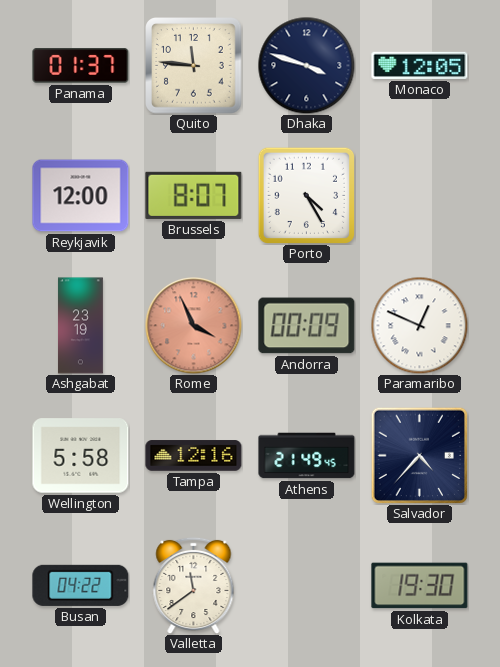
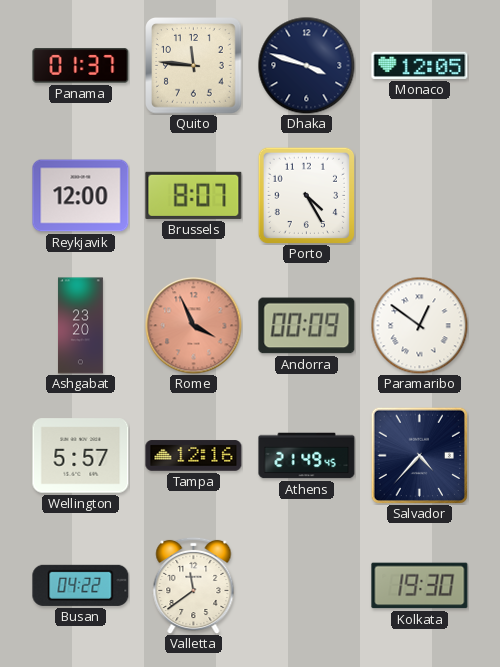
Ashgabat: 23:19 -> 23:20 (80, 326)
Paramaribo: 12:49 -> 12:51 (419, 325)
Wellington: 5:58 -> 5:57 (81, 456)
